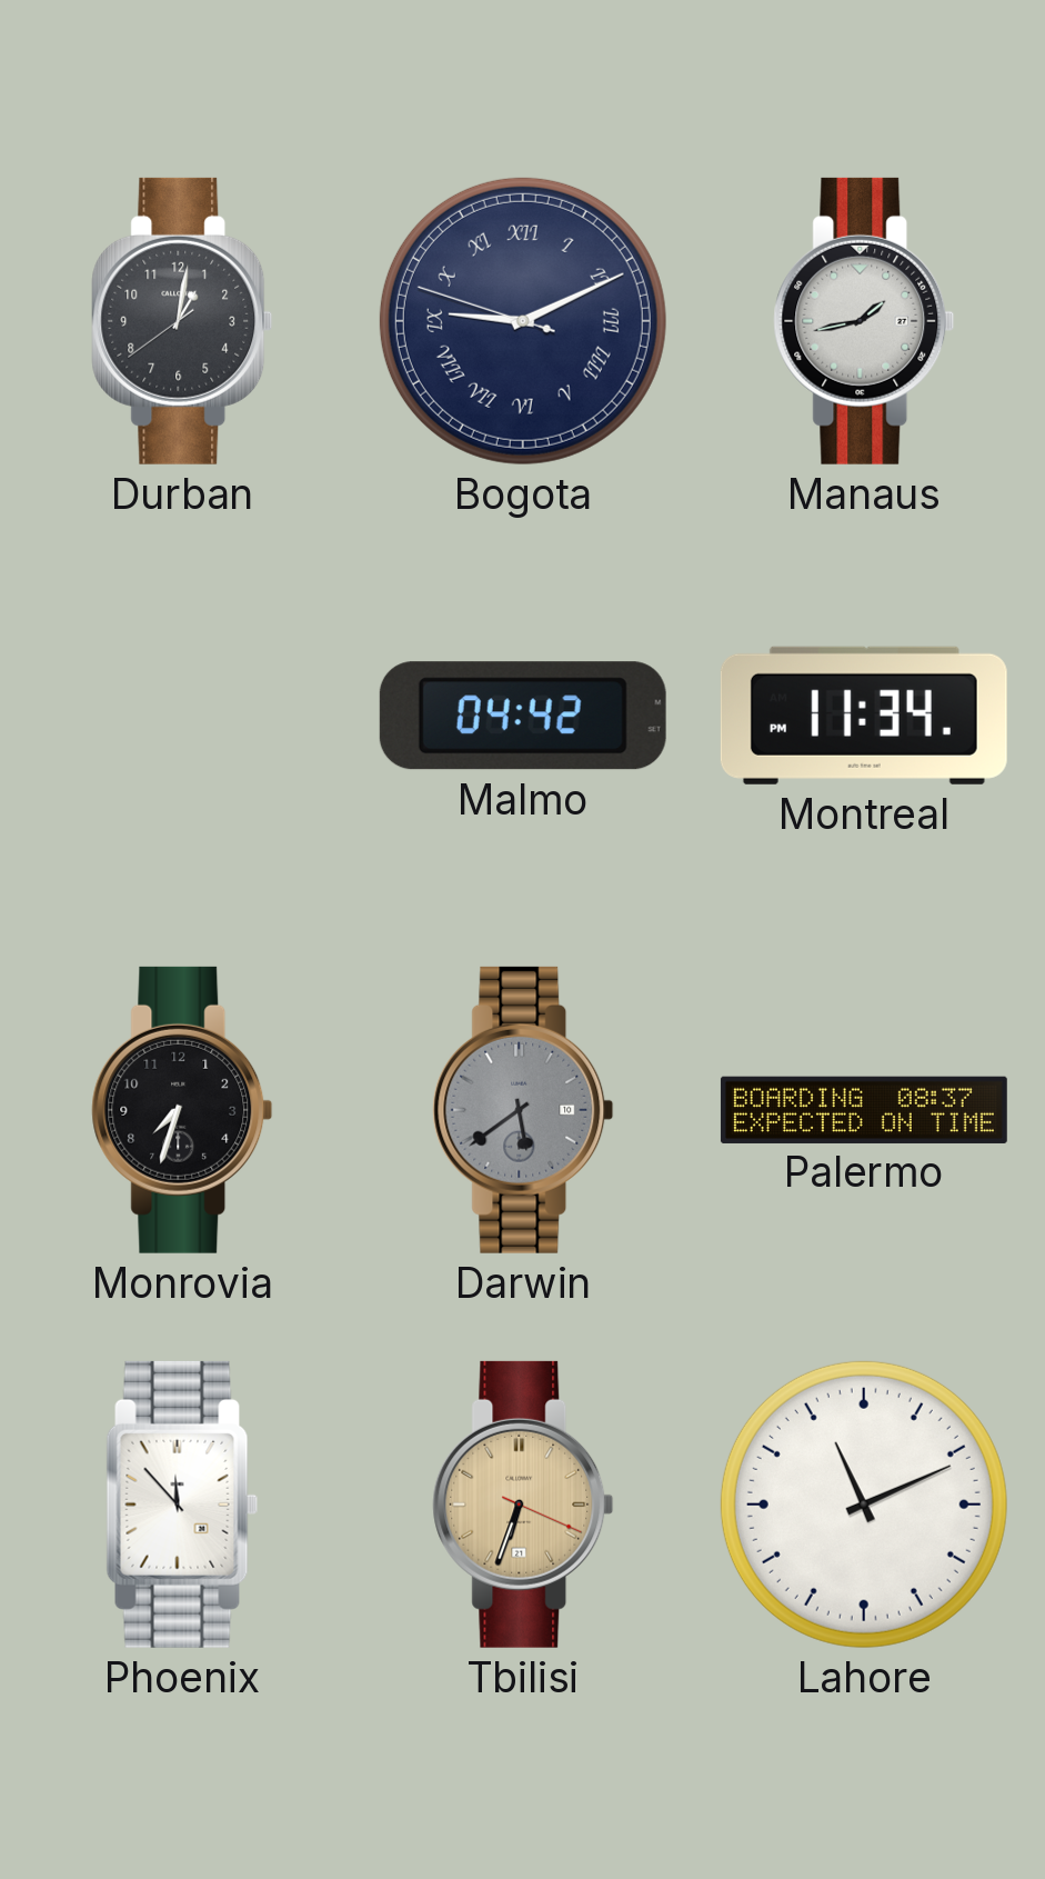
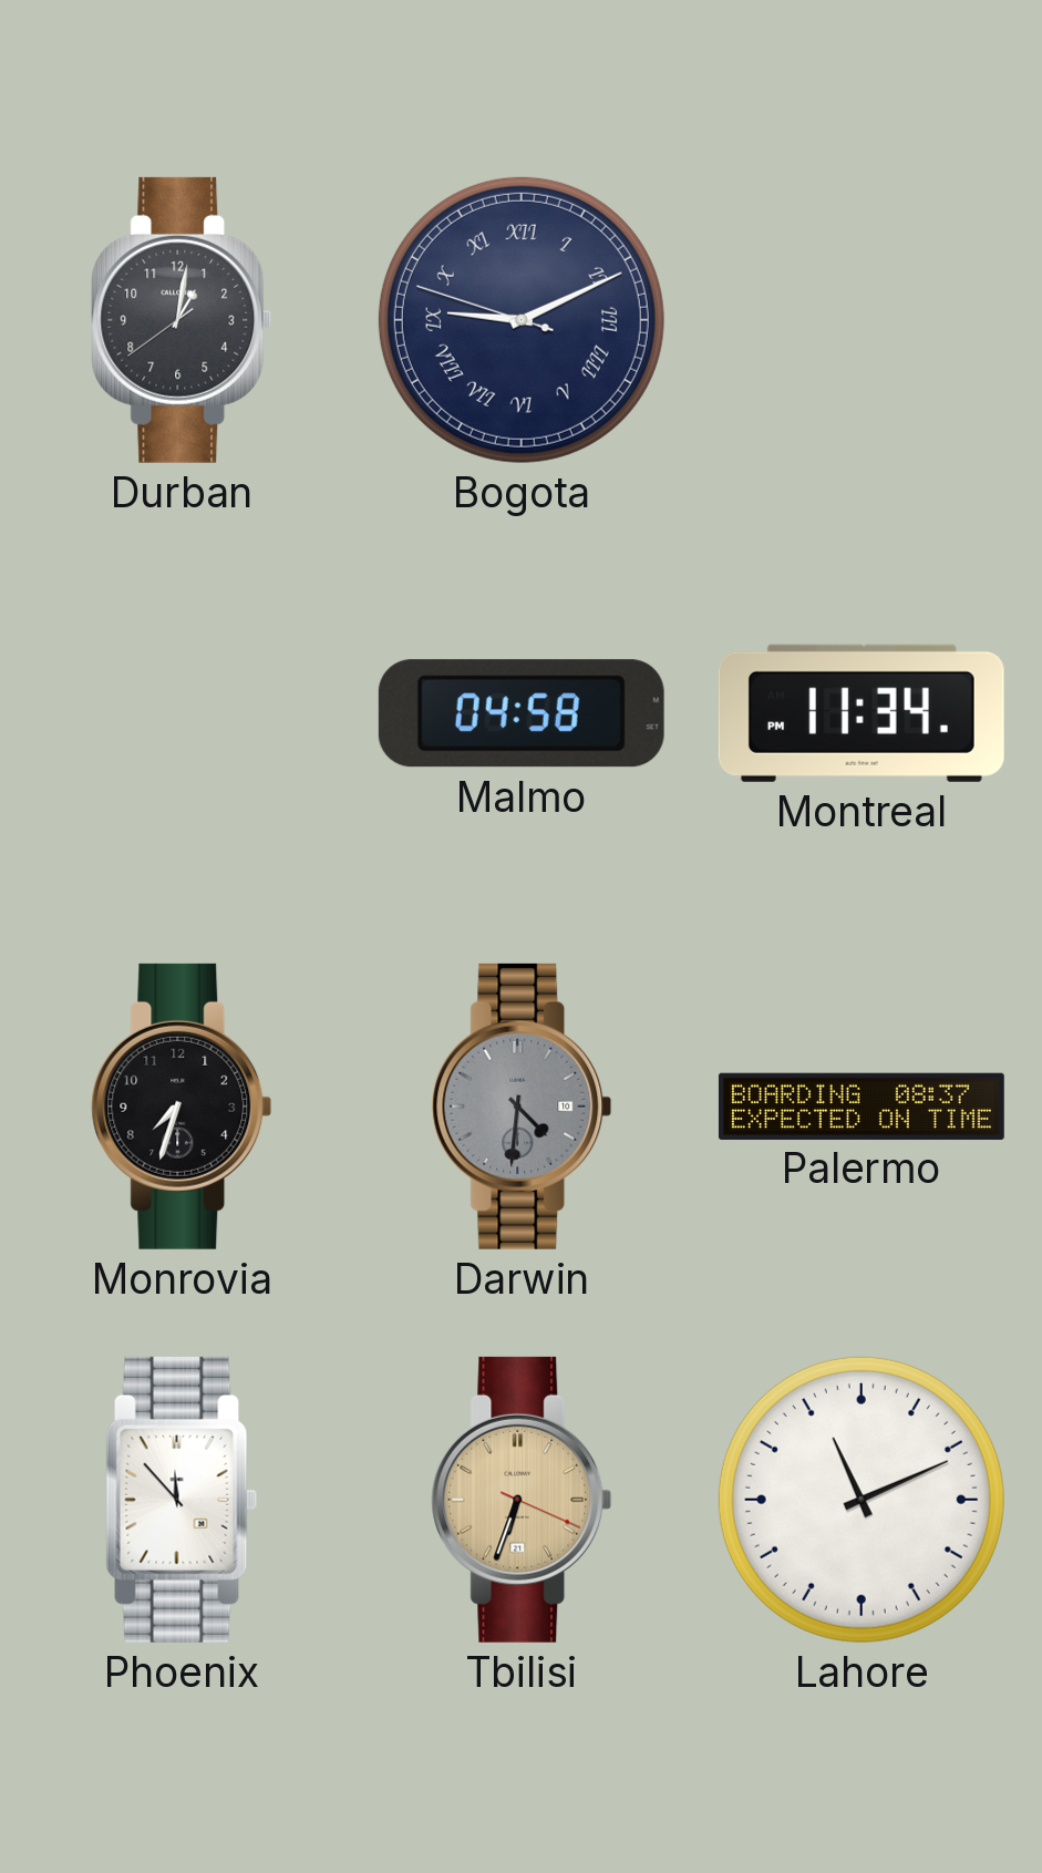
Manaus: 1:43 -> none (864, 321)
Malmo: 04:42 -> 04:58 (522, 713)
Darwin: 5:39 -> 4:31 (522, 1107)
